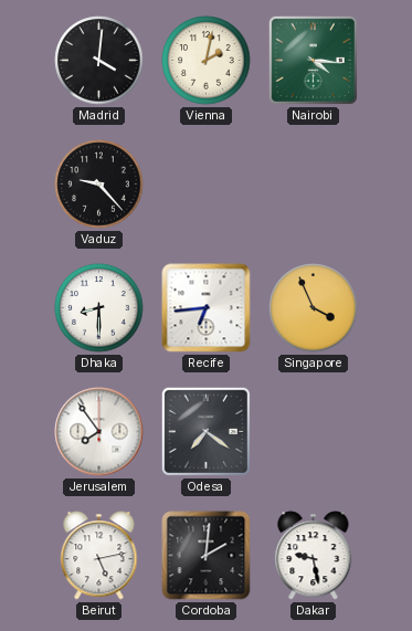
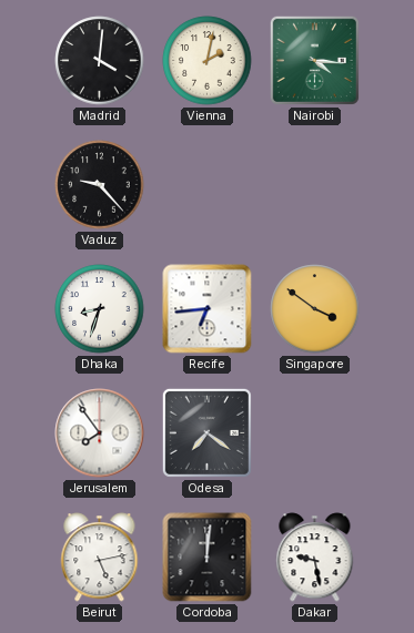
Dhaka: 8:30 -> 8:33 (100, 309)
Singapore: 3:56 -> 3:51 (315, 309)
Cordoba: 2:01 -> 12:01 (208, 558)
